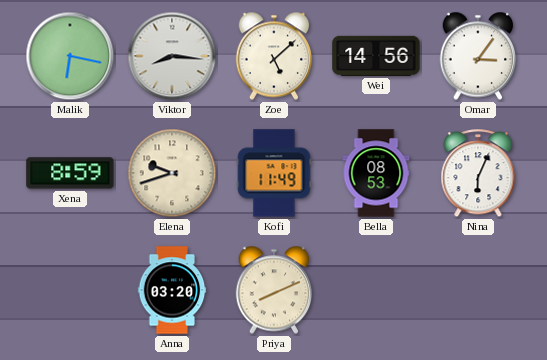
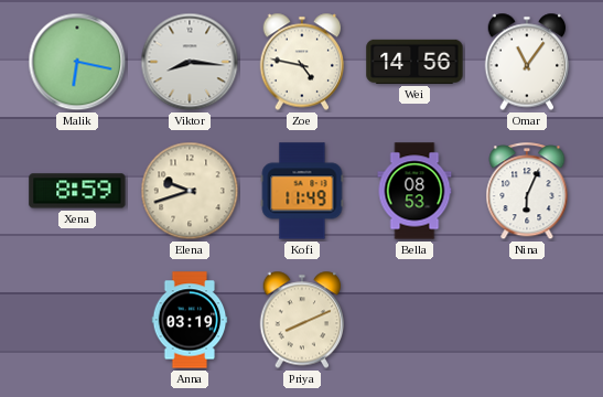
Zoe: 5:08 -> 4:47 (302, 62)
Omar: 3:06 -> 11:06 (527, 62)
Anna: 03:20 -> 03:19 (190, 320)
